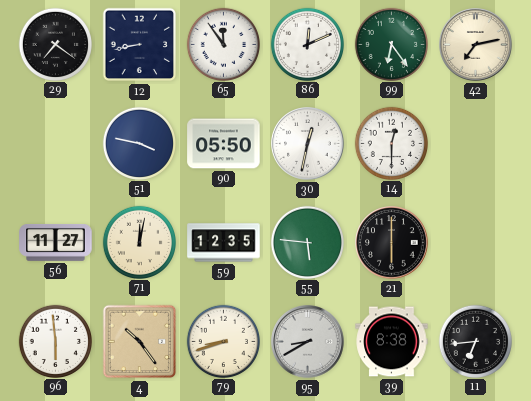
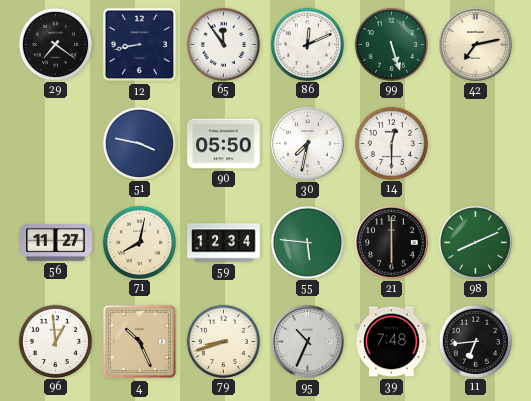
99: 6:24 -> 5:27 (391, 44)
30: 12:32 -> 7:32 (308, 144)
71: 12:02 -> 8:02 (139, 242)
59: 12:35 -> 12:34 (224, 243)
98: none -> 8:11 (476, 243)
96: 5:59 -> 12:59 (55, 341)
4: 10:24 -> 10:26 (140, 342)
95: 8:40 -> 10:34 (308, 342)
39: 8:38 -> 7:48 (392, 342)
